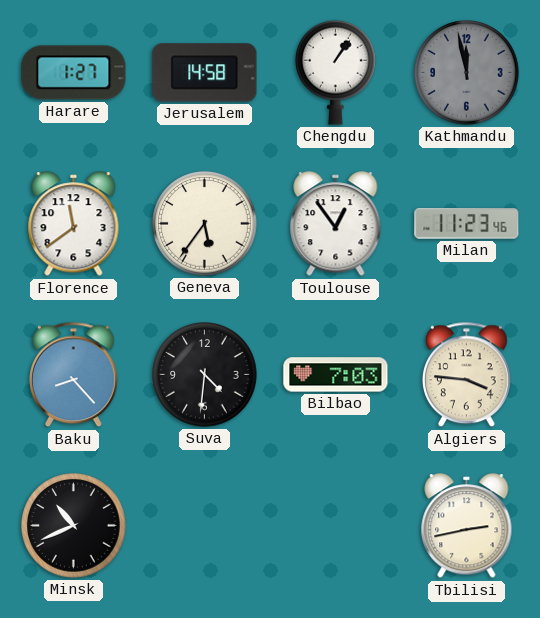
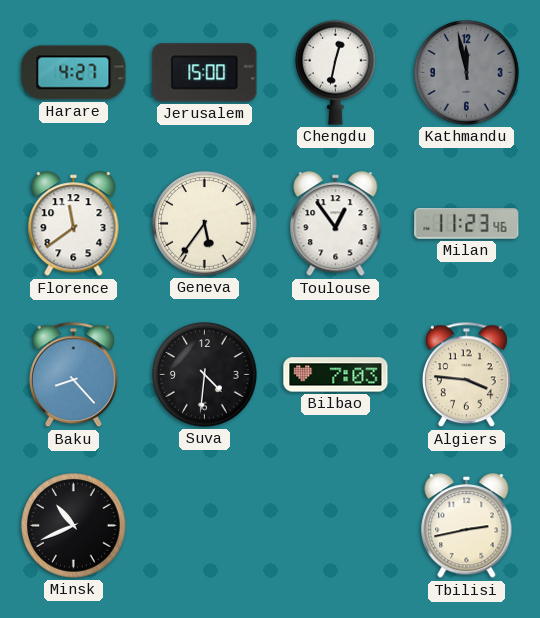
Harare: 1:27 -> 4:27 (74, 73)
Jerusalem: 14:58 -> 15:00 (205, 73)
Chengdu: 1:06 -> 12:32 (336, 72)
